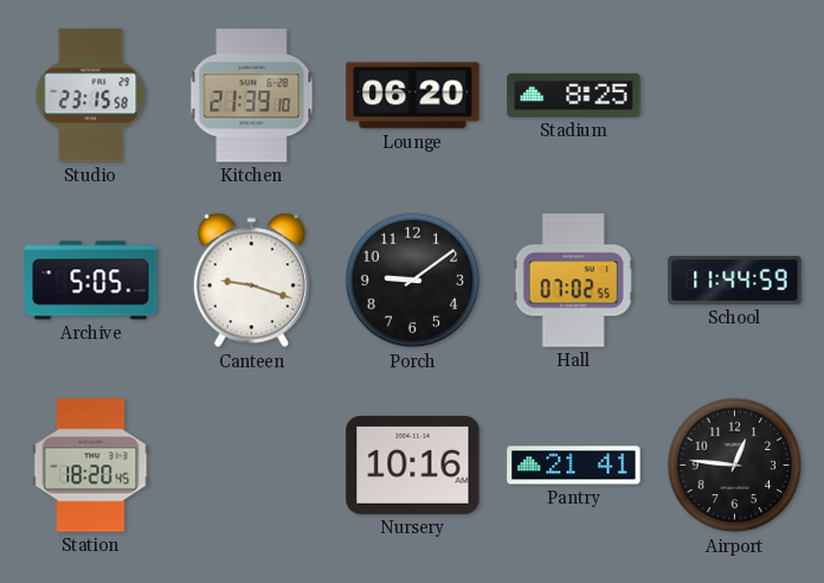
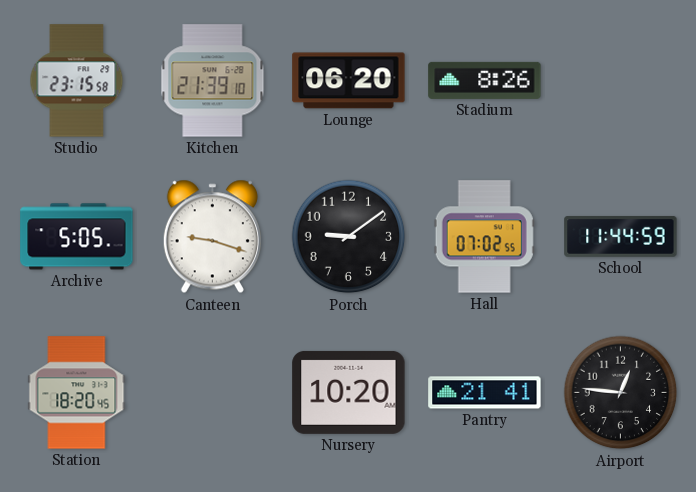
Stadium: 8:25 -> 8:26 (485, 80)
Nursery: 10:16 -> 10:20 (349, 392)
